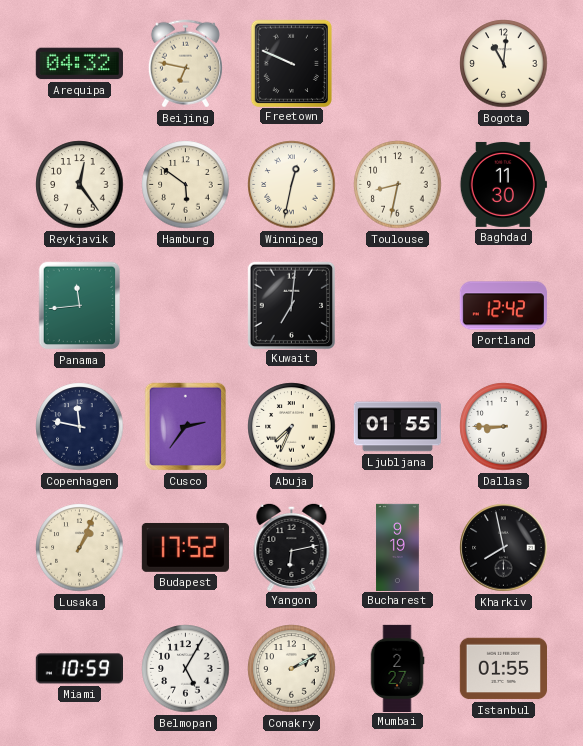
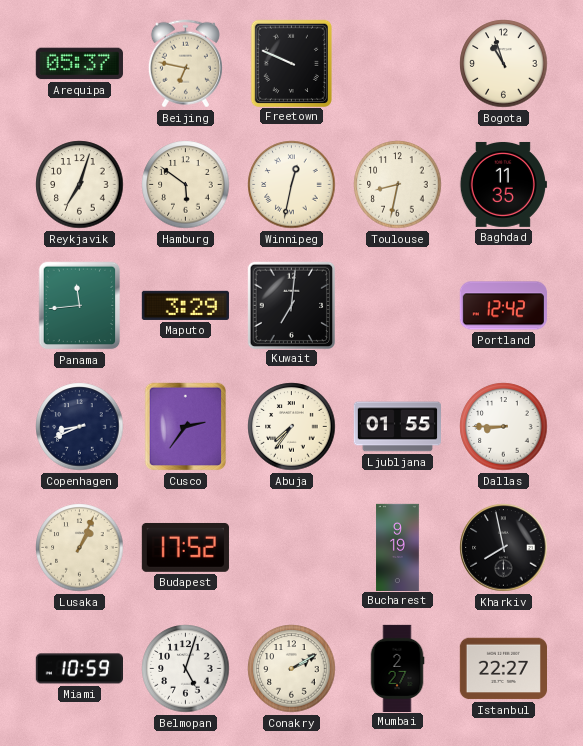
Arequipa: 04:32 -> 05:37 (79, 64)
Bogota: 11:01 -> 10:57 (504, 64)
Reykjavik: 12:24 -> 7:03 (80, 185)
Baghdad: 11:30 -> 11:35 (503, 184)
Maputo: none -> 3:29 (185, 305)
Copenhagen: 11:47 -> 8:41 (80, 427)
Abuja: 7:34 -> 7:36 (292, 427)
Yangon: 6:13 -> none (292, 546)
Belmopan: 5:05 -> 5:03 (186, 669)
Istanbul: 01:55 -> 22:27 (503, 669)
